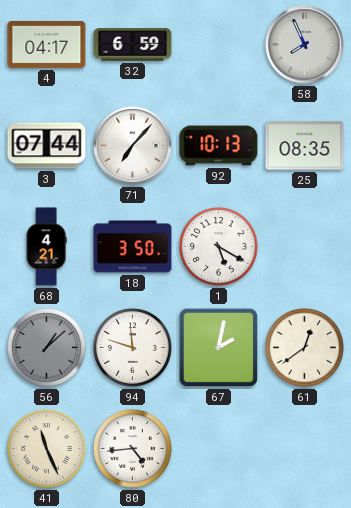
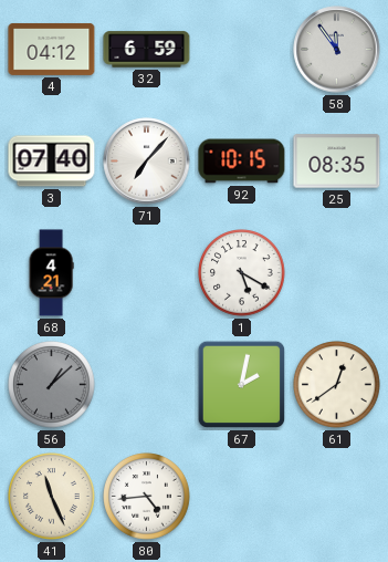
4: 04:17 -> 04:12 (52, 49)
58: 7:56 -> 11:54 (337, 50)
3: 07:44 -> 07:40 (52, 162)
92: 10:13 -> 10:15 (242, 162)
18: 3:50 -> none (133, 247)
94: 11:48 -> none (133, 348)
